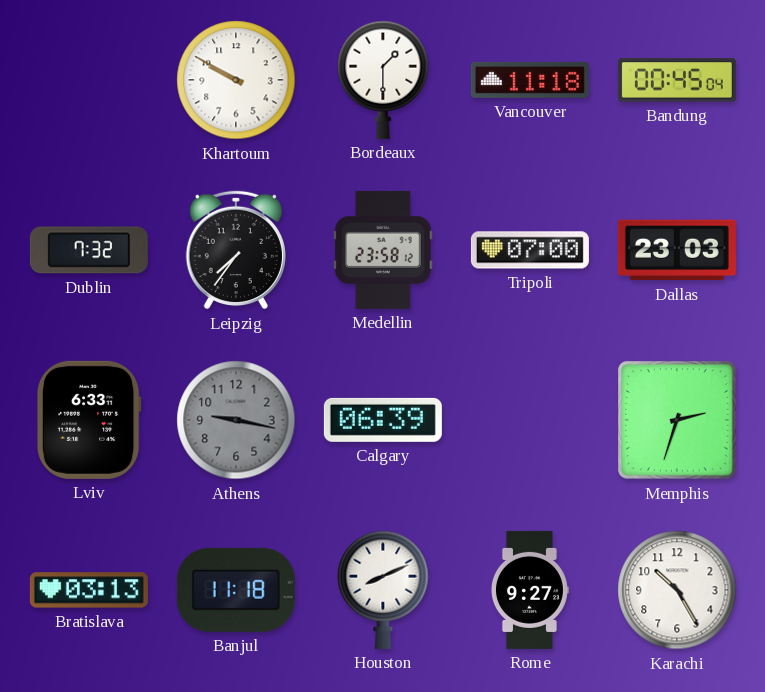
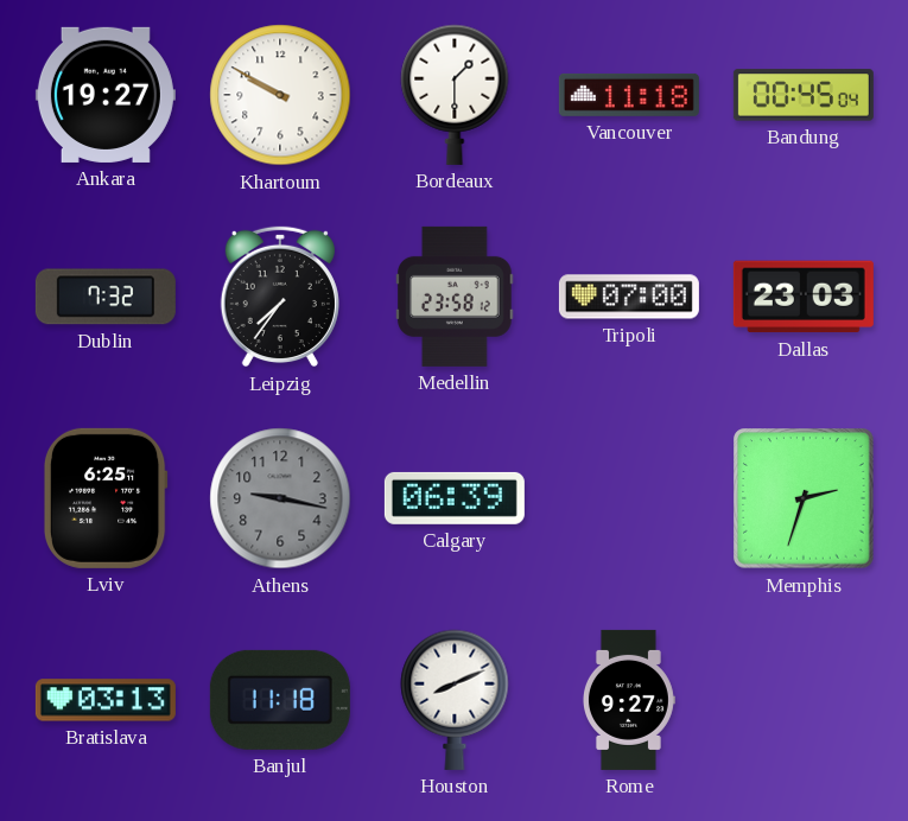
Ankara: none -> 19:27 (106, 95)
Lviv: 6:33 -> 6:25 (106, 498)
Karachi: 10:25 -> none (677, 590)
